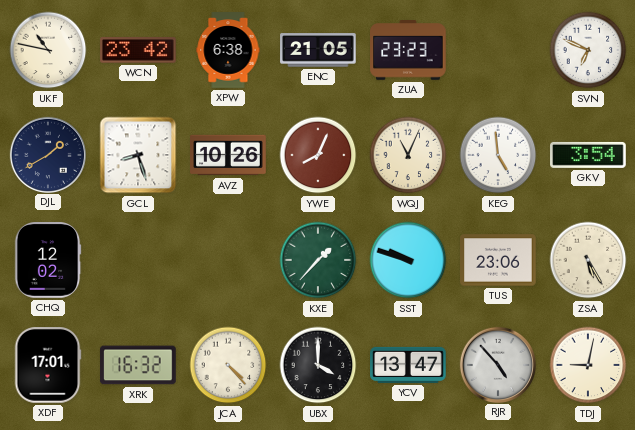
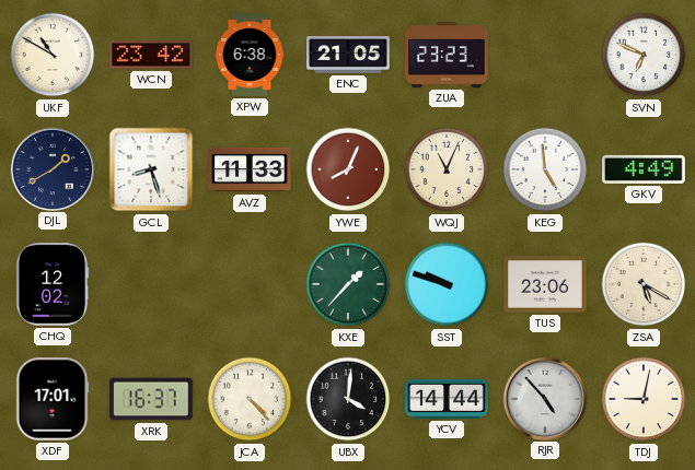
UKF: 10:47 -> 10:50 (53, 55)
AVZ: 10:26 -> 11:33 (250, 169)
GKV: 3:54 -> 4:49 (644, 169)
ZSA: 5:25 -> 5:20 (644, 284)
XRK: 16:32 -> 16:37 (151, 399)
UBX: 4:00 -> 4:01 (348, 399)
YCV: 13:47 -> 14:44 (447, 399)
